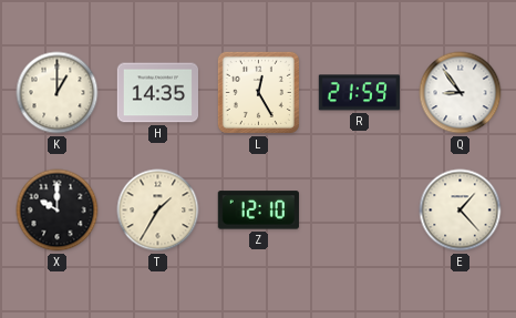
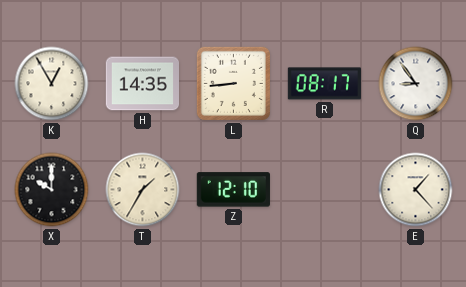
K: 1:00 -> 12:55 (52, 84)
L: 12:25 -> 8:44 (233, 83)
R: 21:59 -> 08:17 (324, 84)
